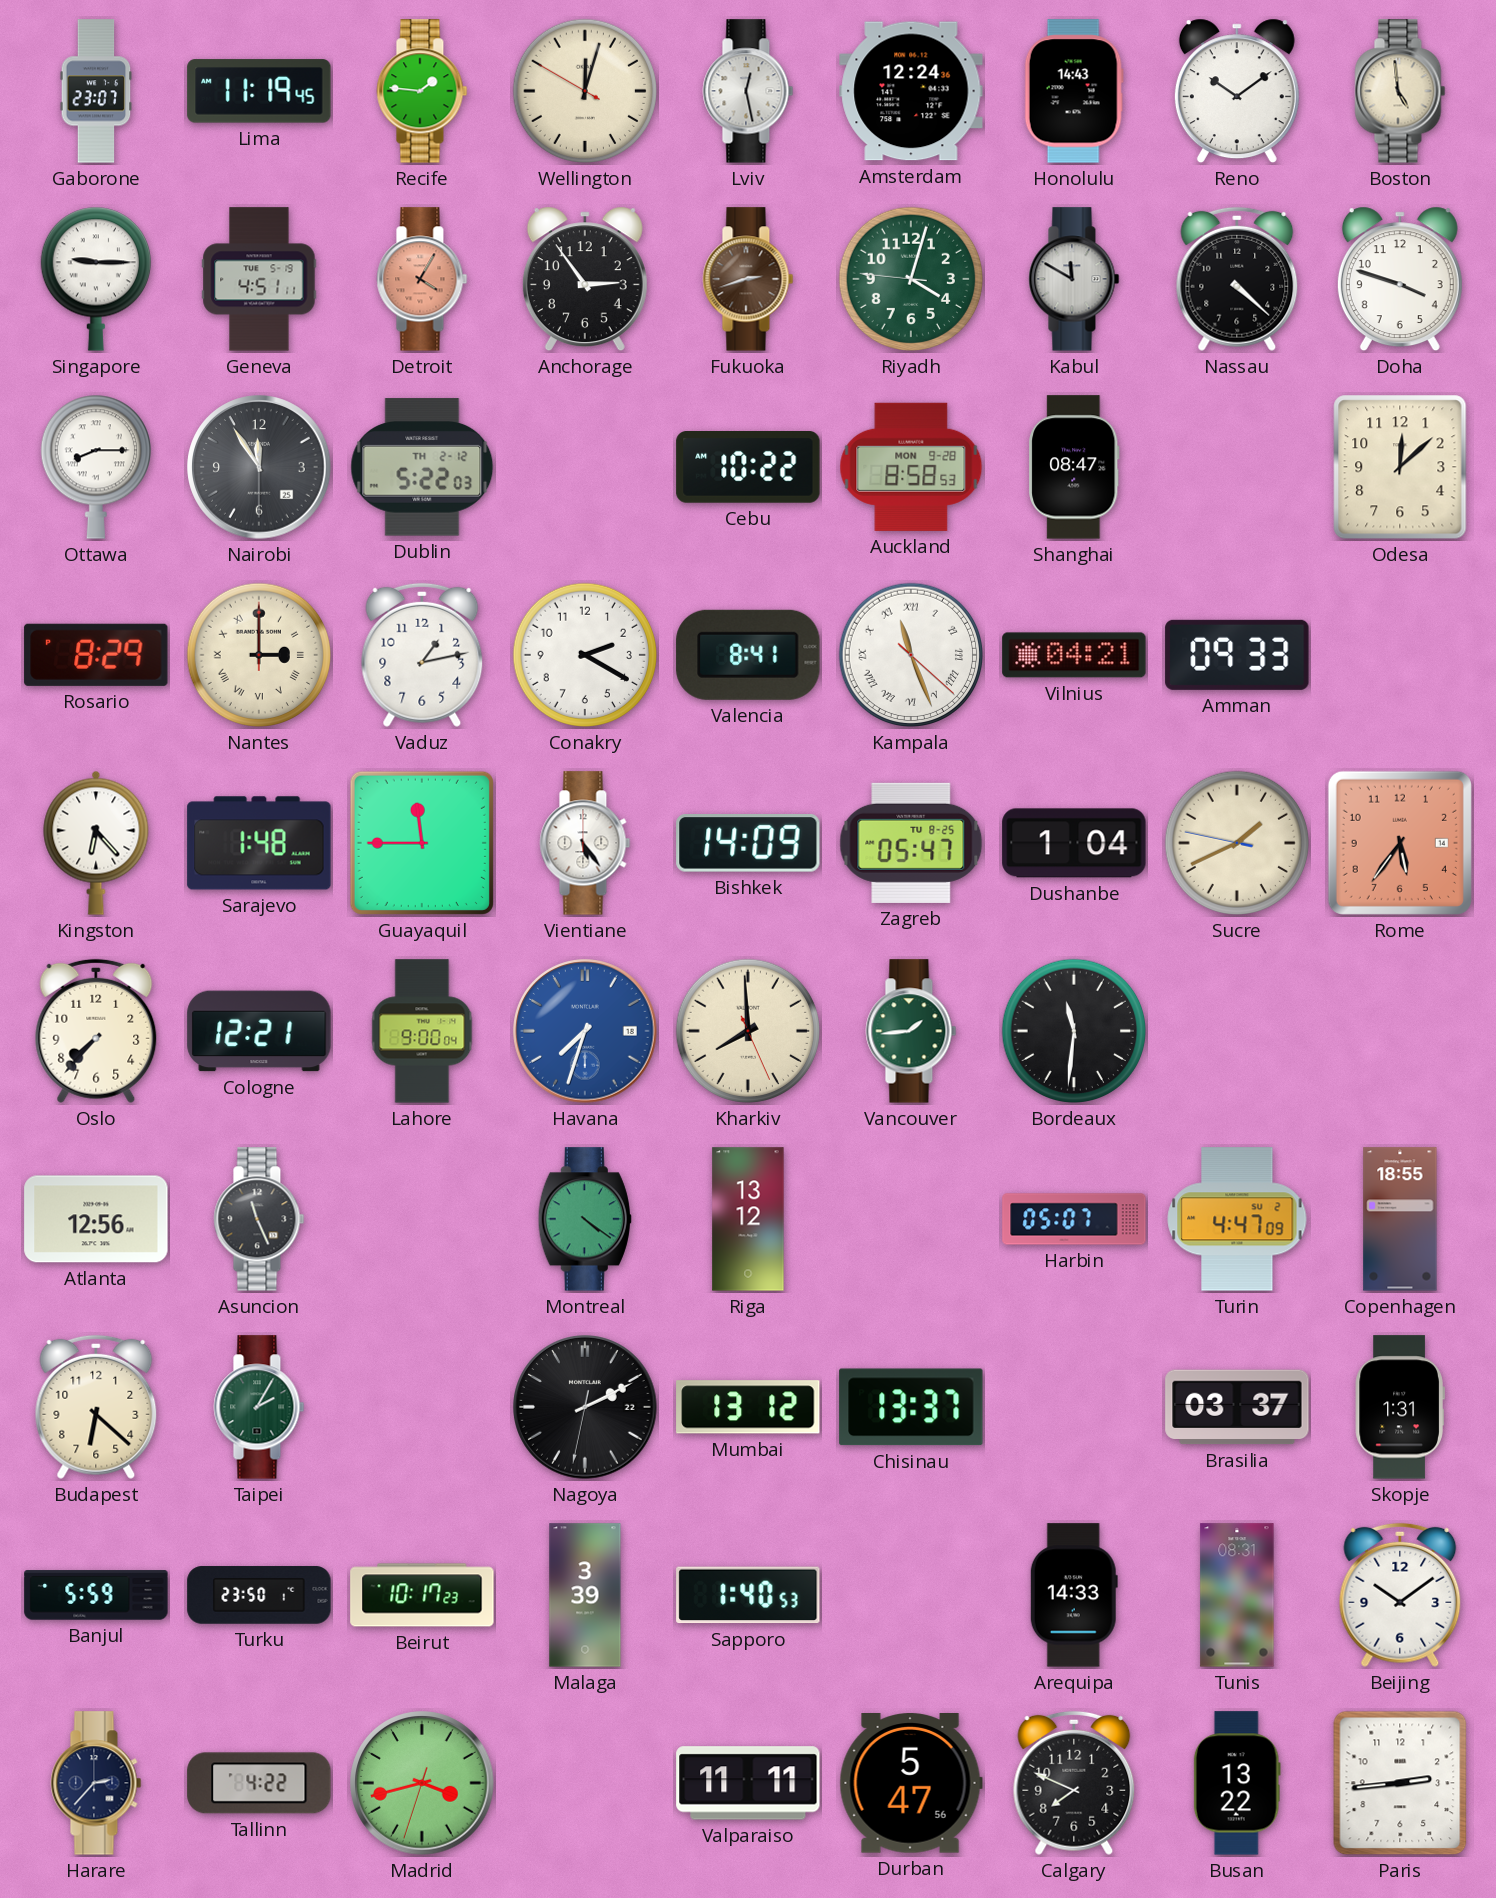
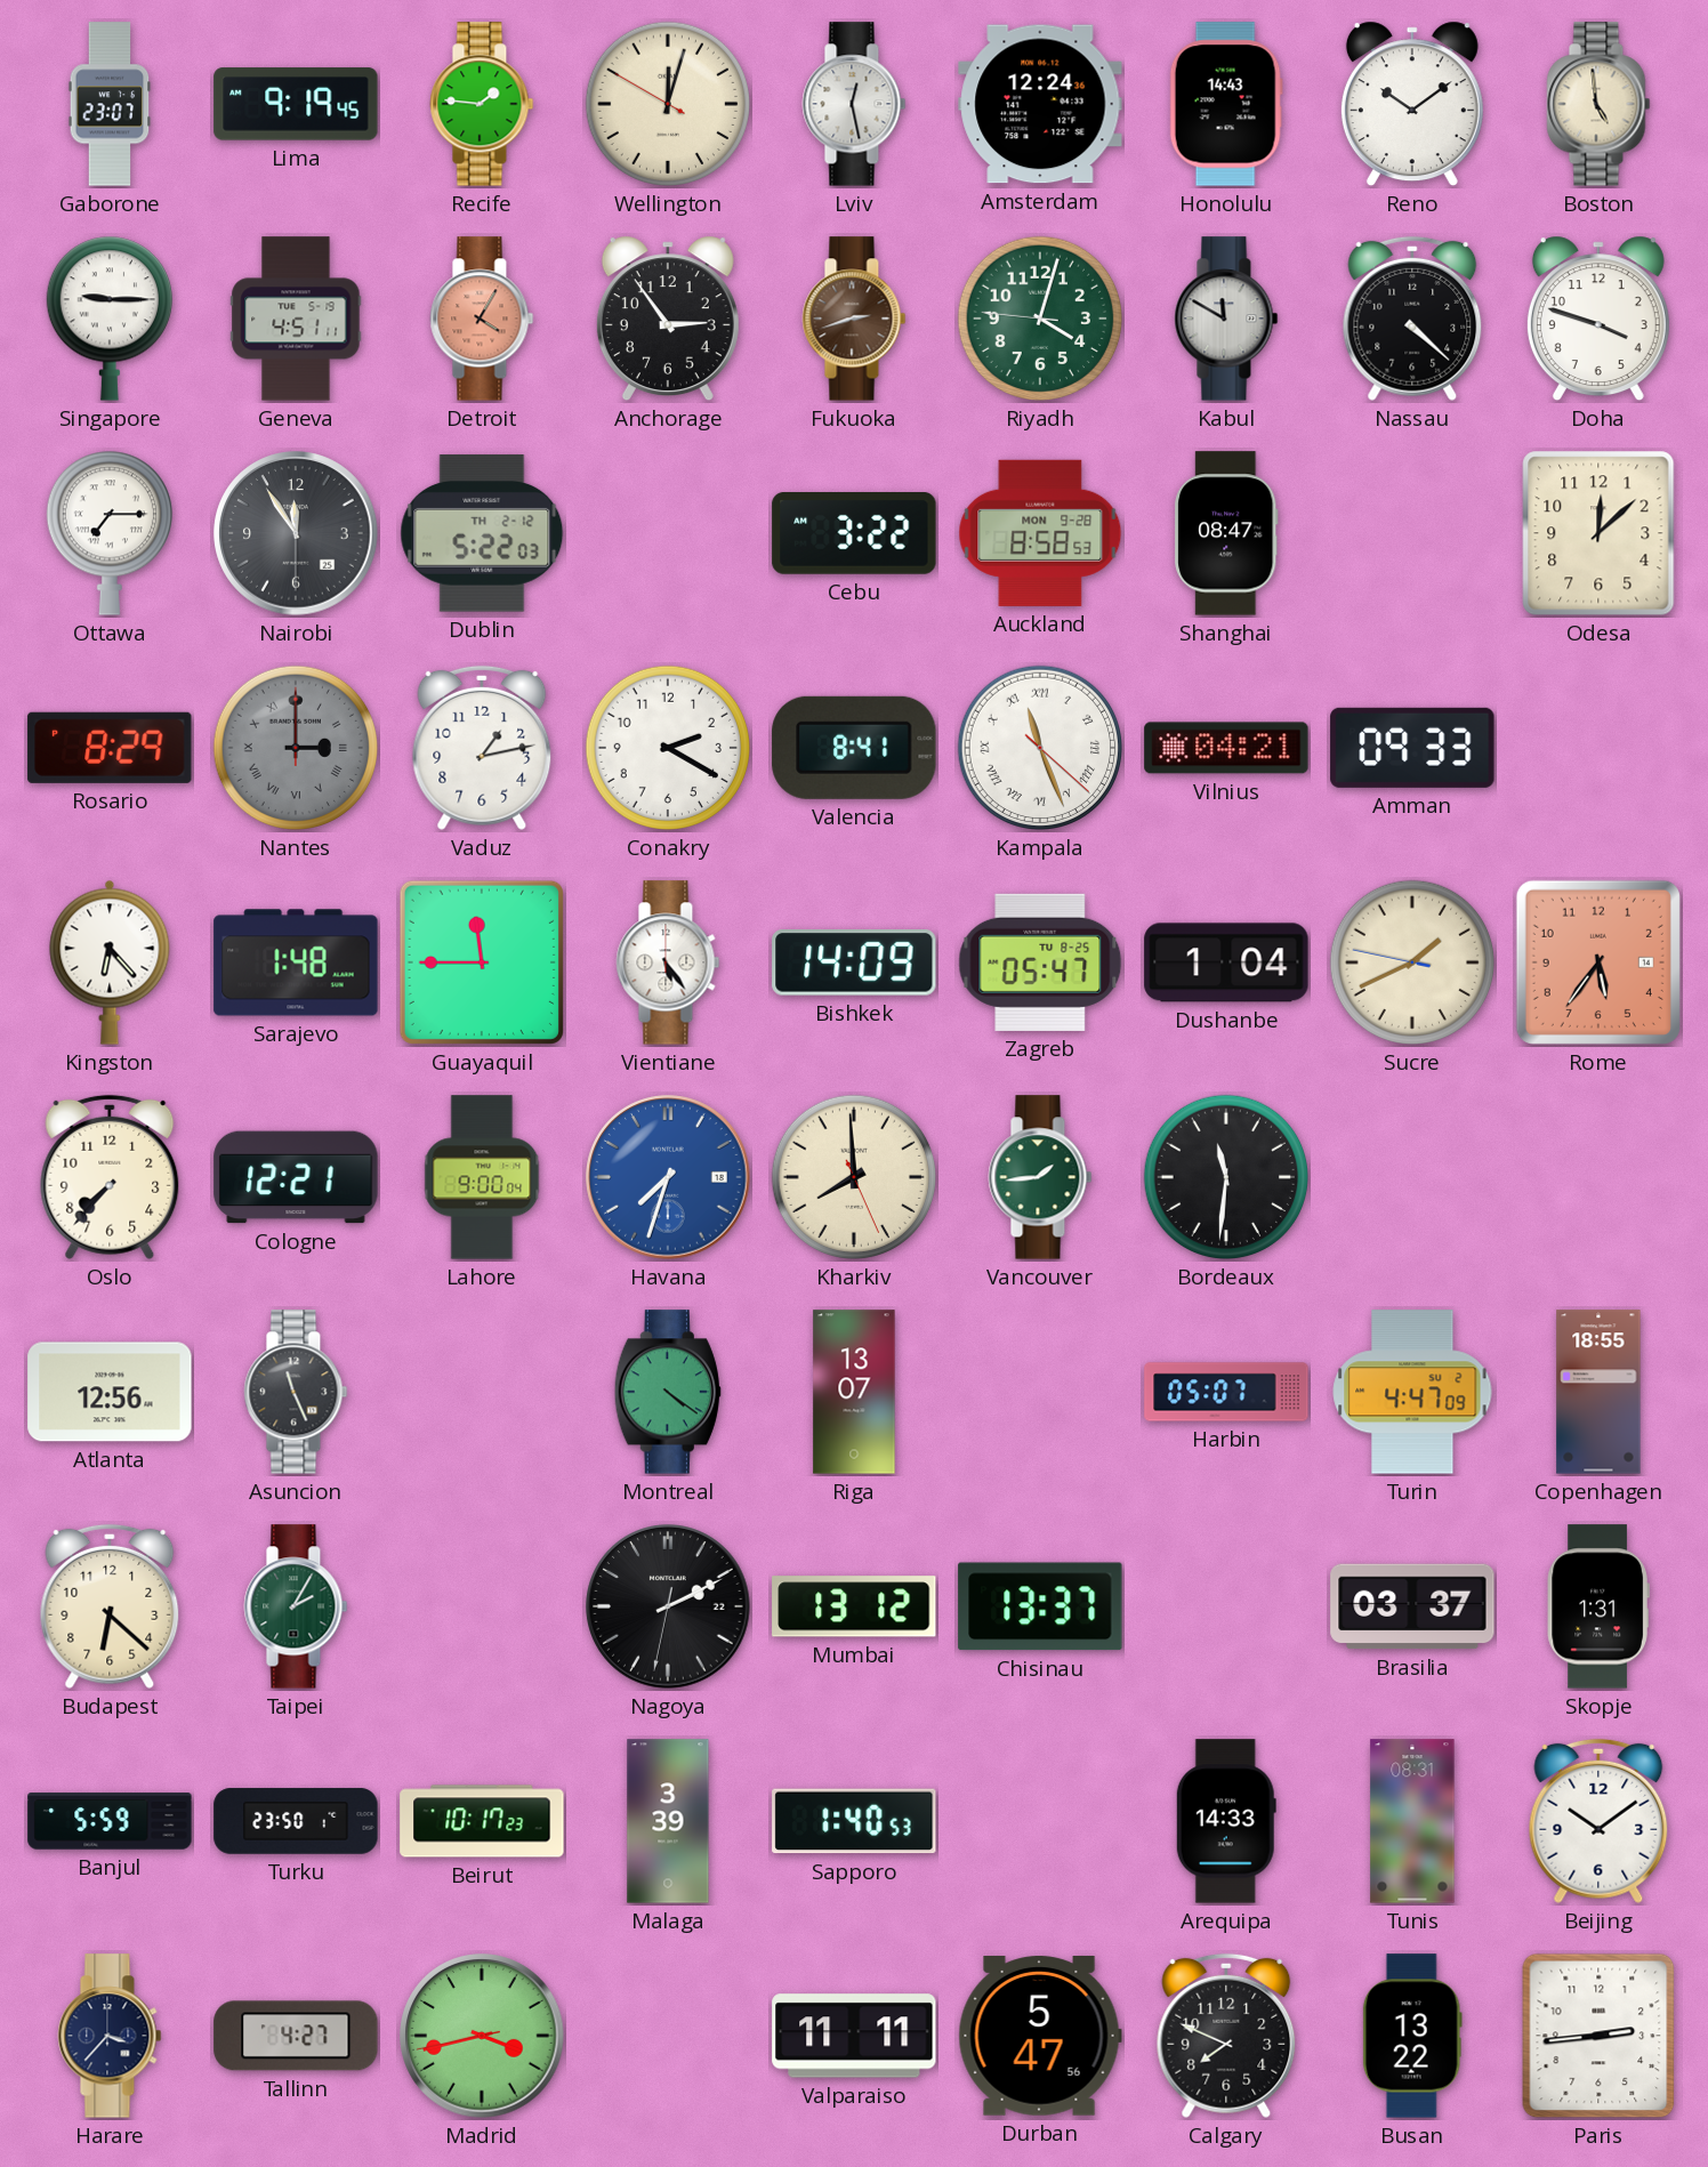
Lima: 11:19 -> 9:19 (296, 104)
Ottawa: 8:15 -> 7:15 (110, 533)
Cebu: 10:22 -> 3:22 (854, 534)
Nantes dial: cream -> grey (296, 748)
Riga: 13:12 -> 13:07 (854, 1392)
Harare: 2:37 -> 3:37 (110, 2036)
Tallinn: 4:22 -> 4:27 (296, 2036)
Madrid: 3:42:33 -> 3:42:43 (482, 2036)
